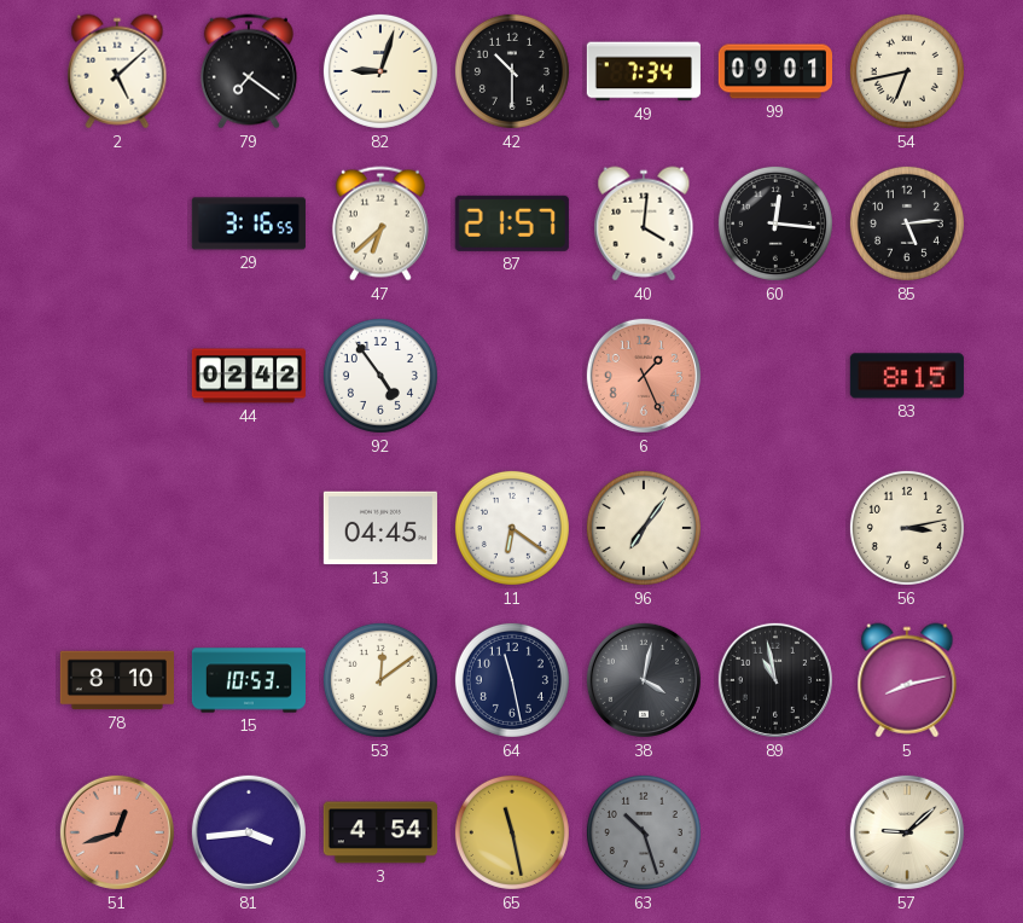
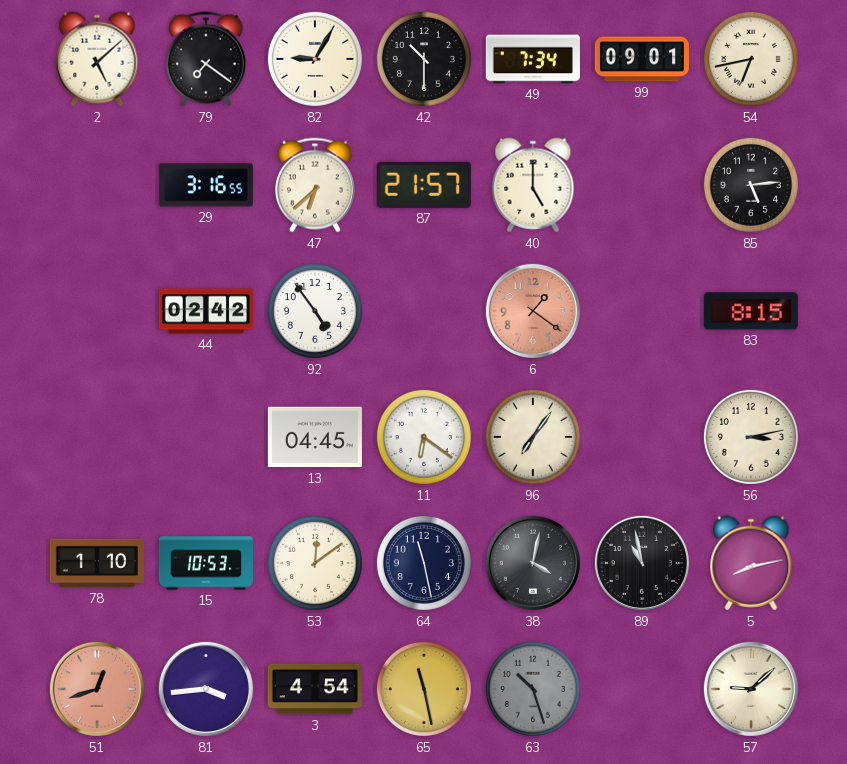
82: 9:03 -> 9:05 (315, 59)
40: 4:01 -> 5:00 (533, 185)
60: 12:16 -> none (775, 224)
6: 1:26 -> 1:21 (533, 311)
78: 8:10 -> 1:10 (97, 563)
